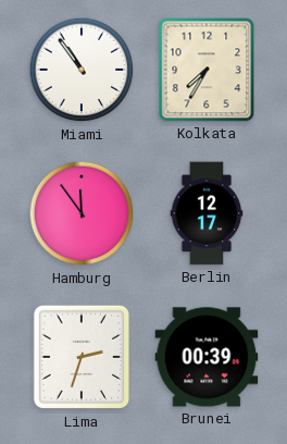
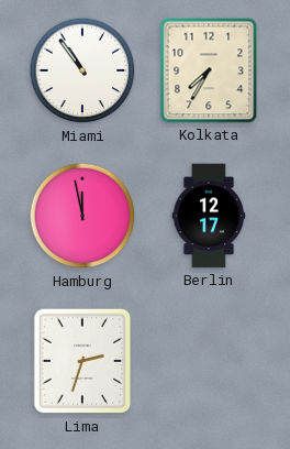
Hamburg: 11:54 -> 11:58 (82, 216)
Brunei: 00:39 -> none (207, 357)
